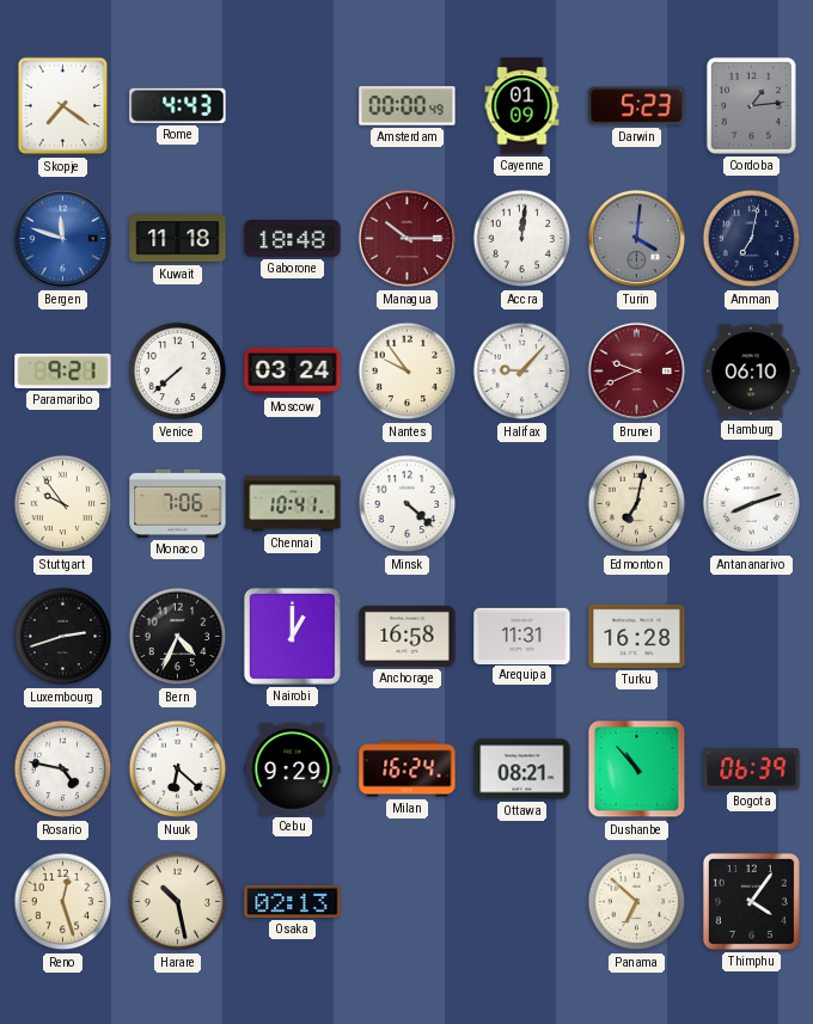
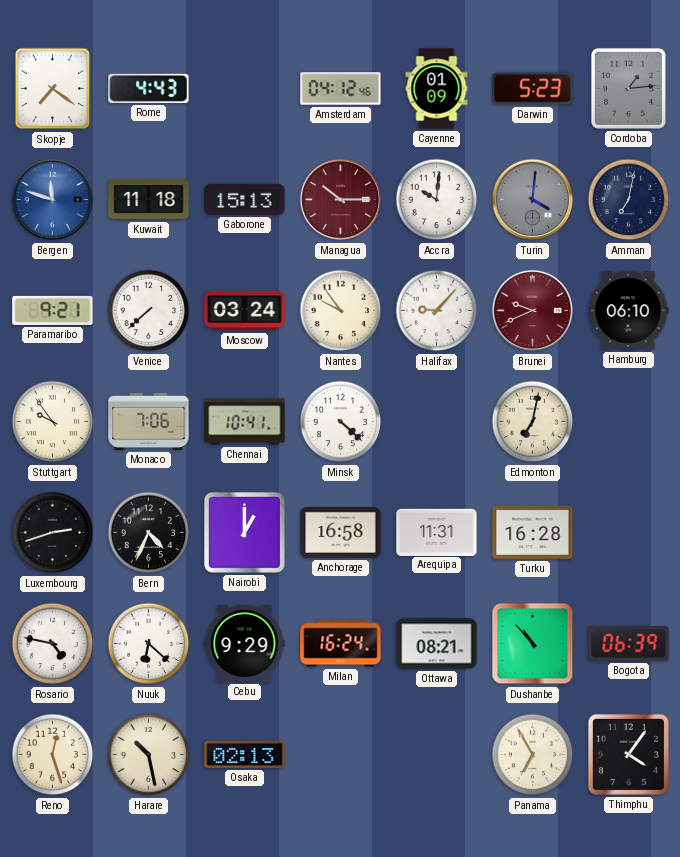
Amsterdam: 00:00 -> 04:12 (341, 89)
Gaborone: 18:48 -> 15:13 (245, 199)
Accra: 12:01 -> 10:01 (437, 200)
Antananarivo: 8:12 -> none (752, 504)
Panama: 6:52 -> 6:55 (533, 755)
